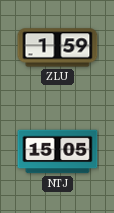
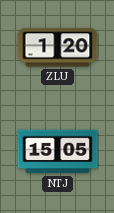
ZLU: 1:59 -> 1:20 (58, 48)
